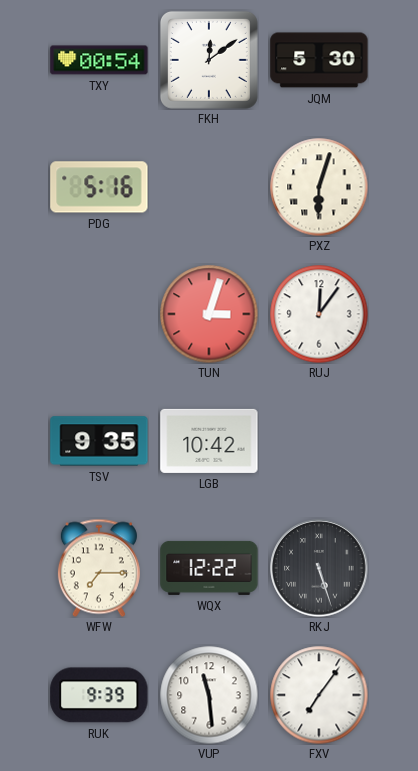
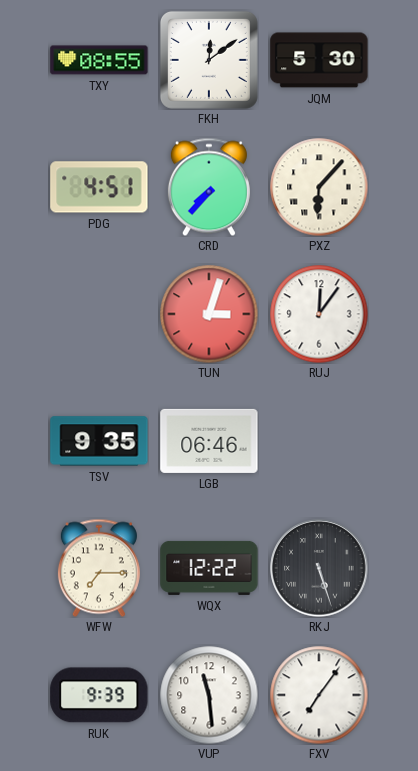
TXY: 00:54 -> 08:55 (99, 60)
PDG: 5:16 -> 4:51 (99, 187)
CRD: none -> 7:37 (209, 187)
PXZ: 6:03 -> 6:07 (319, 187)
LGB: 10:42 -> 06:46 (209, 441)
